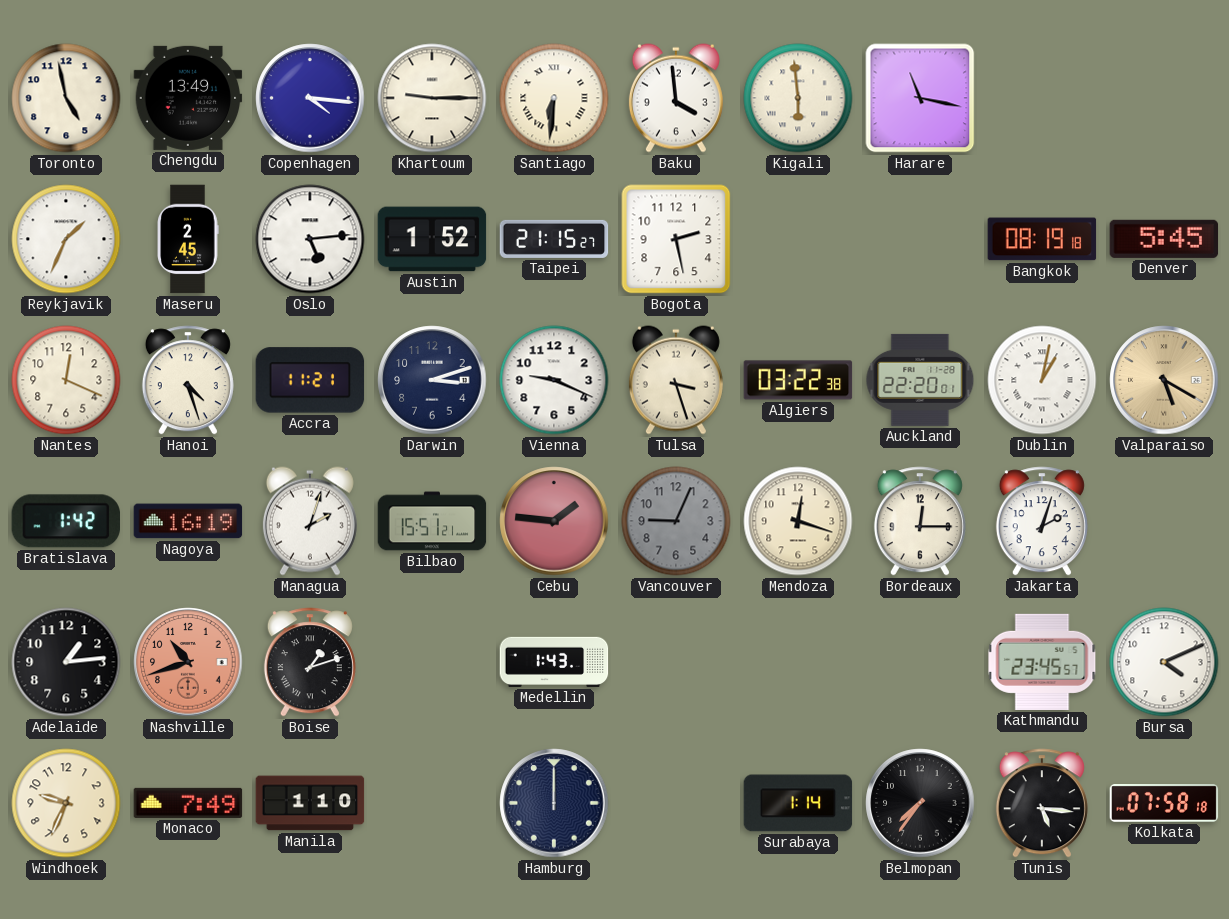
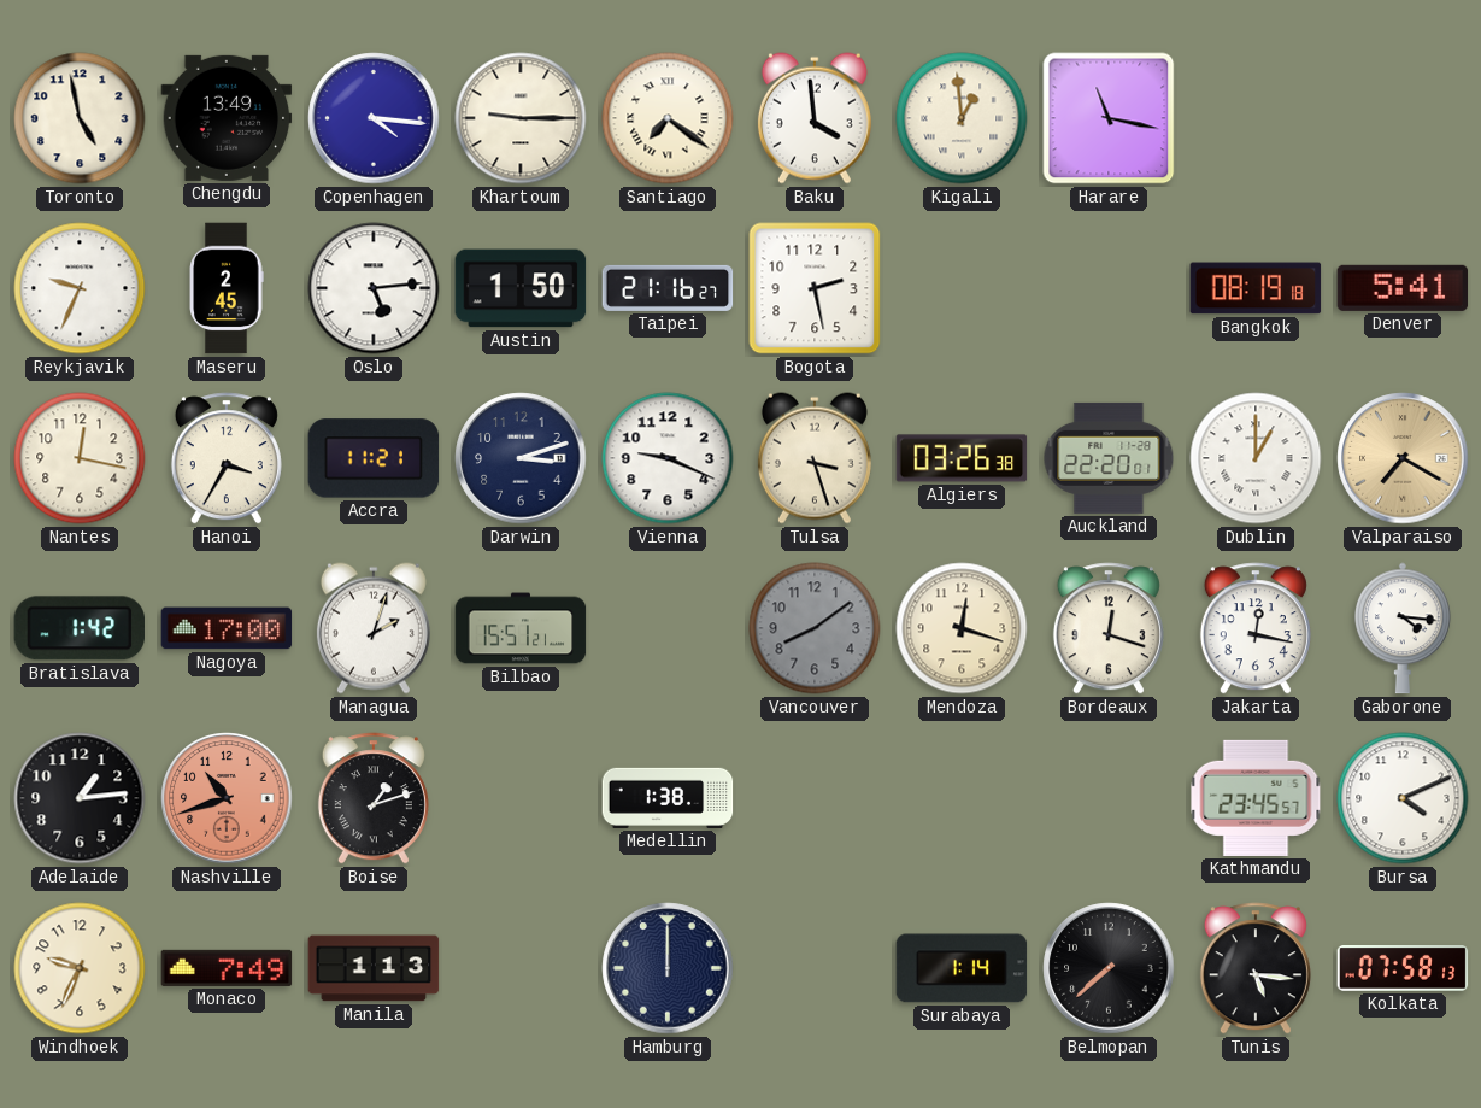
Santiago: 6:31 -> 7:21 (668, 118)
Kigali: 5:59 -> 12:59 (962, 118)
Reykjavik: 1:34 -> 9:34 (80, 288)
Austin: 1:52 -> 1:50 (521, 288)
Taipei: 21:15 -> 21:16 (668, 288)
Denver: 5:45 -> 5:41 (1403, 288)
Nantes: 12:19 -> 12:17 (80, 458)
Hanoi: 4:27 -> 3:35 (227, 458)
Algiers: 03:22 -> 03:26 (962, 458)
Dublin: 1:02 -> 1:00 (1256, 458)
Valparaiso: 5:20 -> 7:20 (1403, 458)
Nagoya: 16:19 -> 17:00 (227, 628)
Cebu: 1:46 -> none (554, 521)
Vancouver: 9:04 -> 8:09 (815, 628)
Bordeaux: 12:15 -> 12:18 (1109, 628)
Jakarta: 2:03 -> 12:17 (1256, 628)
Gaborone: none -> 4:16 (1404, 628)
Medellin: 1:43 -> 1:38 (668, 798)
Manila: 1:10 -> 1:13 (374, 968)
Belmopan: 7:36 -> 7:38 (1109, 968)
Kolkata: 07:58:18 -> 07:58:13 (1403, 969)
